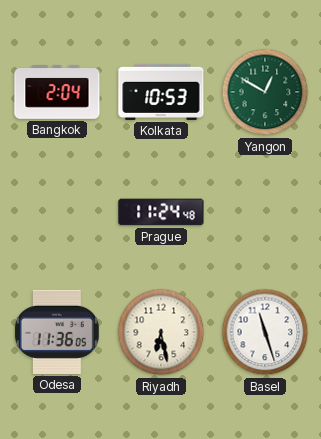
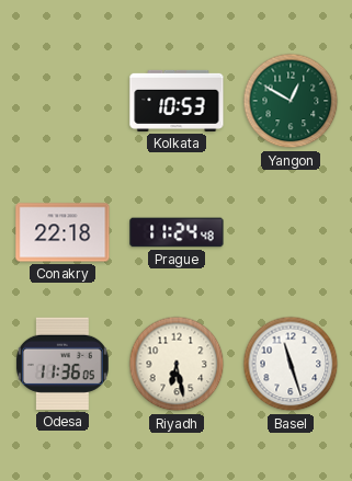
Bangkok: 2:04 -> none (57, 92)
Conakry: none -> 22:18 (63, 232)
